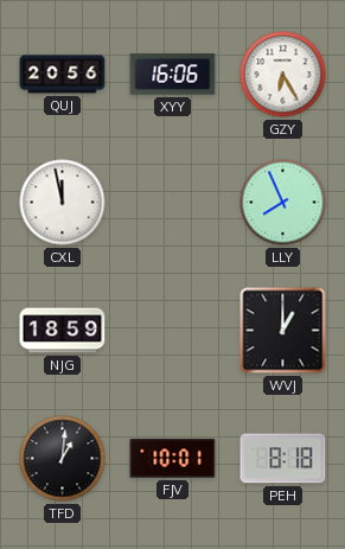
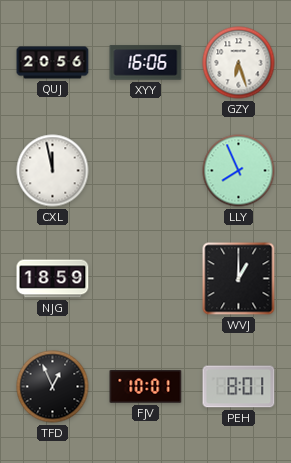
GZY: 6:25 -> 6:27 (239, 63)
TFD: 1:01 -> 12:56 (53, 387)
PEH: 8:18 -> 8:01 (239, 387)
